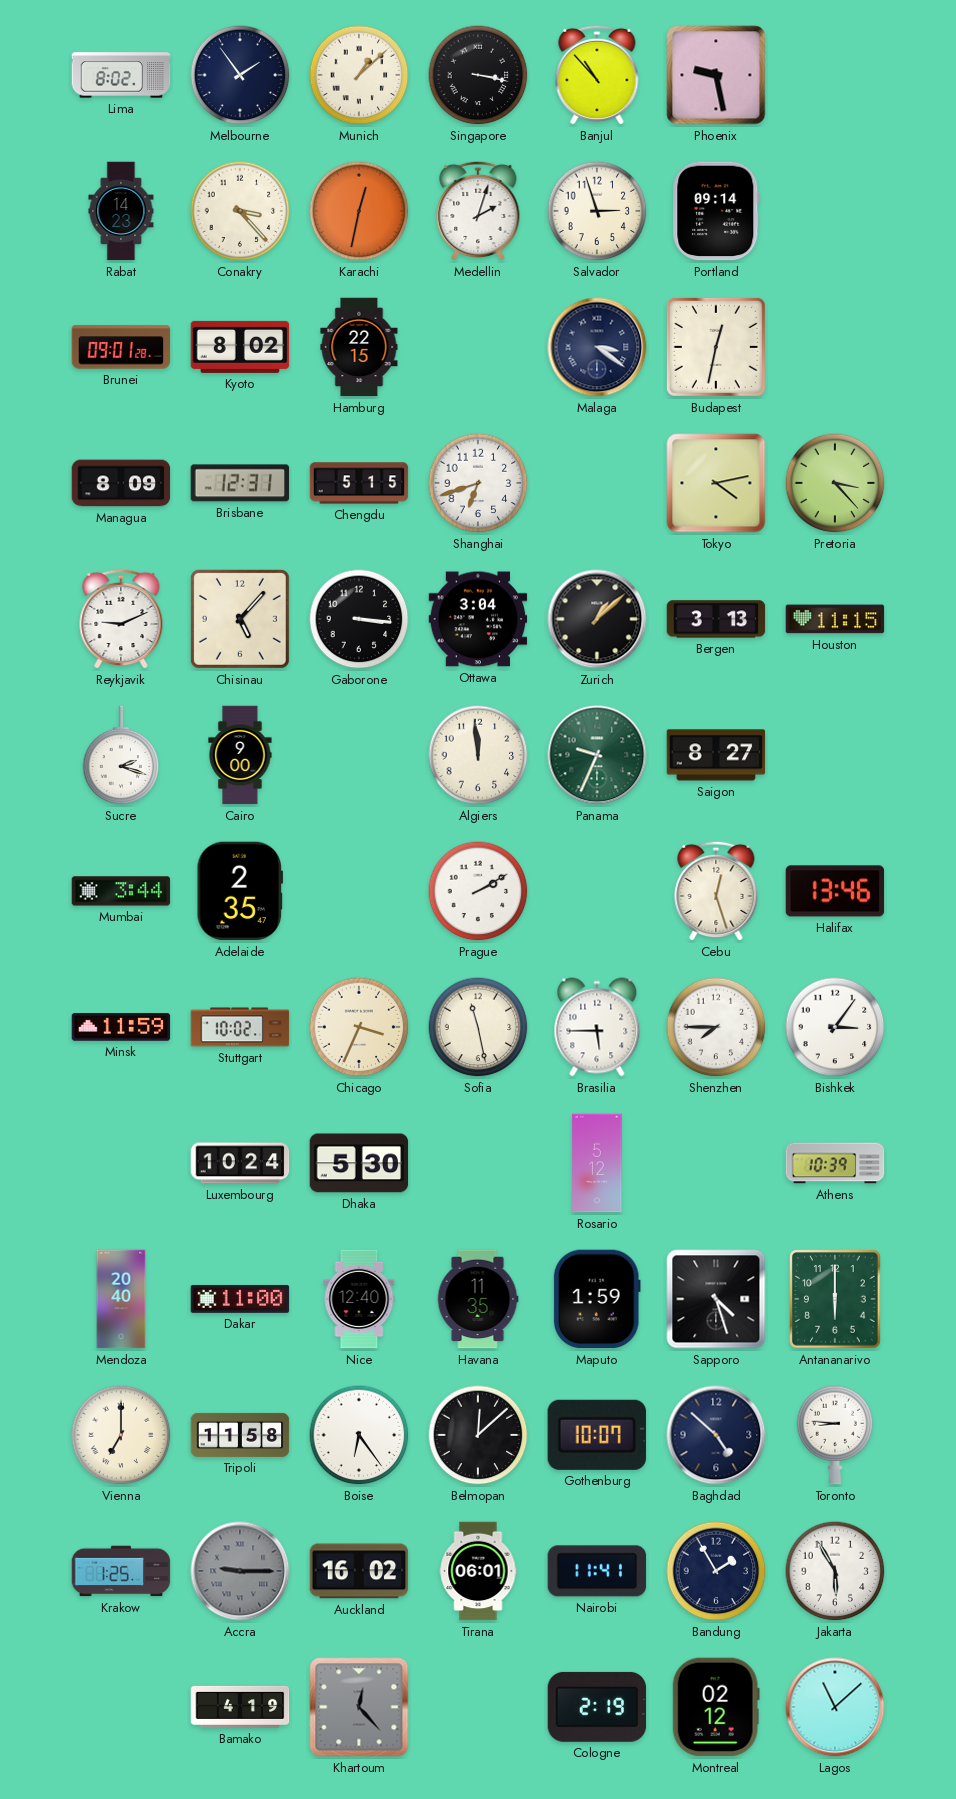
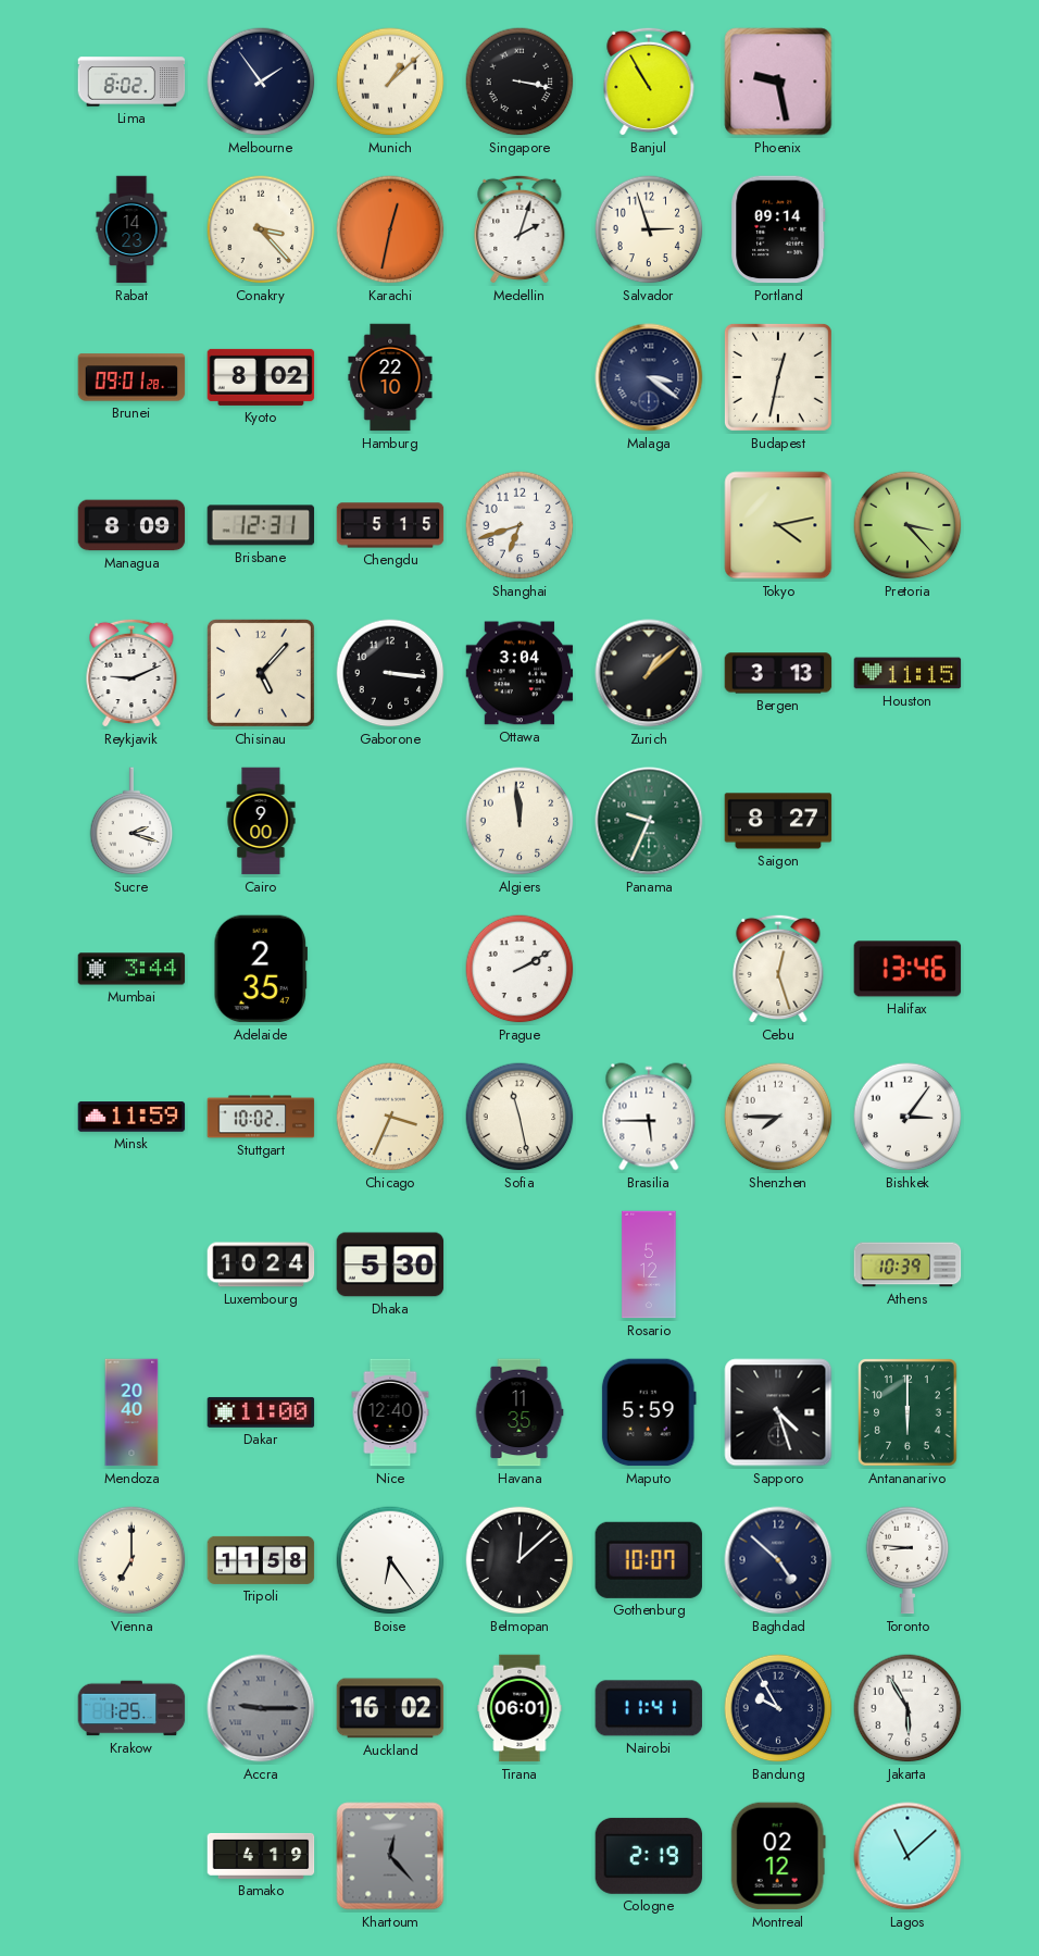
Banjul: 10:53 -> 10:55 (649, 82)
Hamburg: 22:15 -> 22:10 (390, 377)
Maputo: 1:59 -> 5:59 (649, 1412)
Bandung: 1:55 -> 9:55 (778, 1708)
